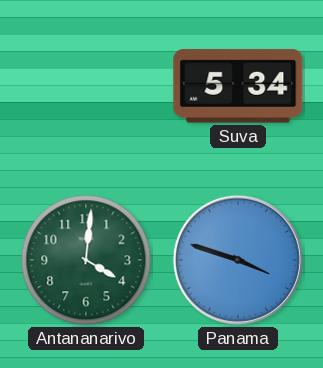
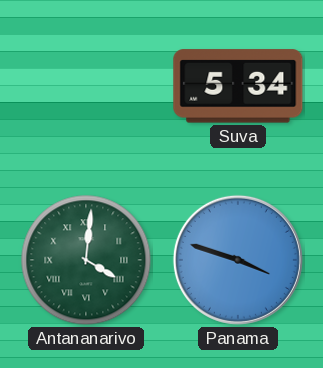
Antananarivo numerals: Arabic -> Roman (86, 260)
